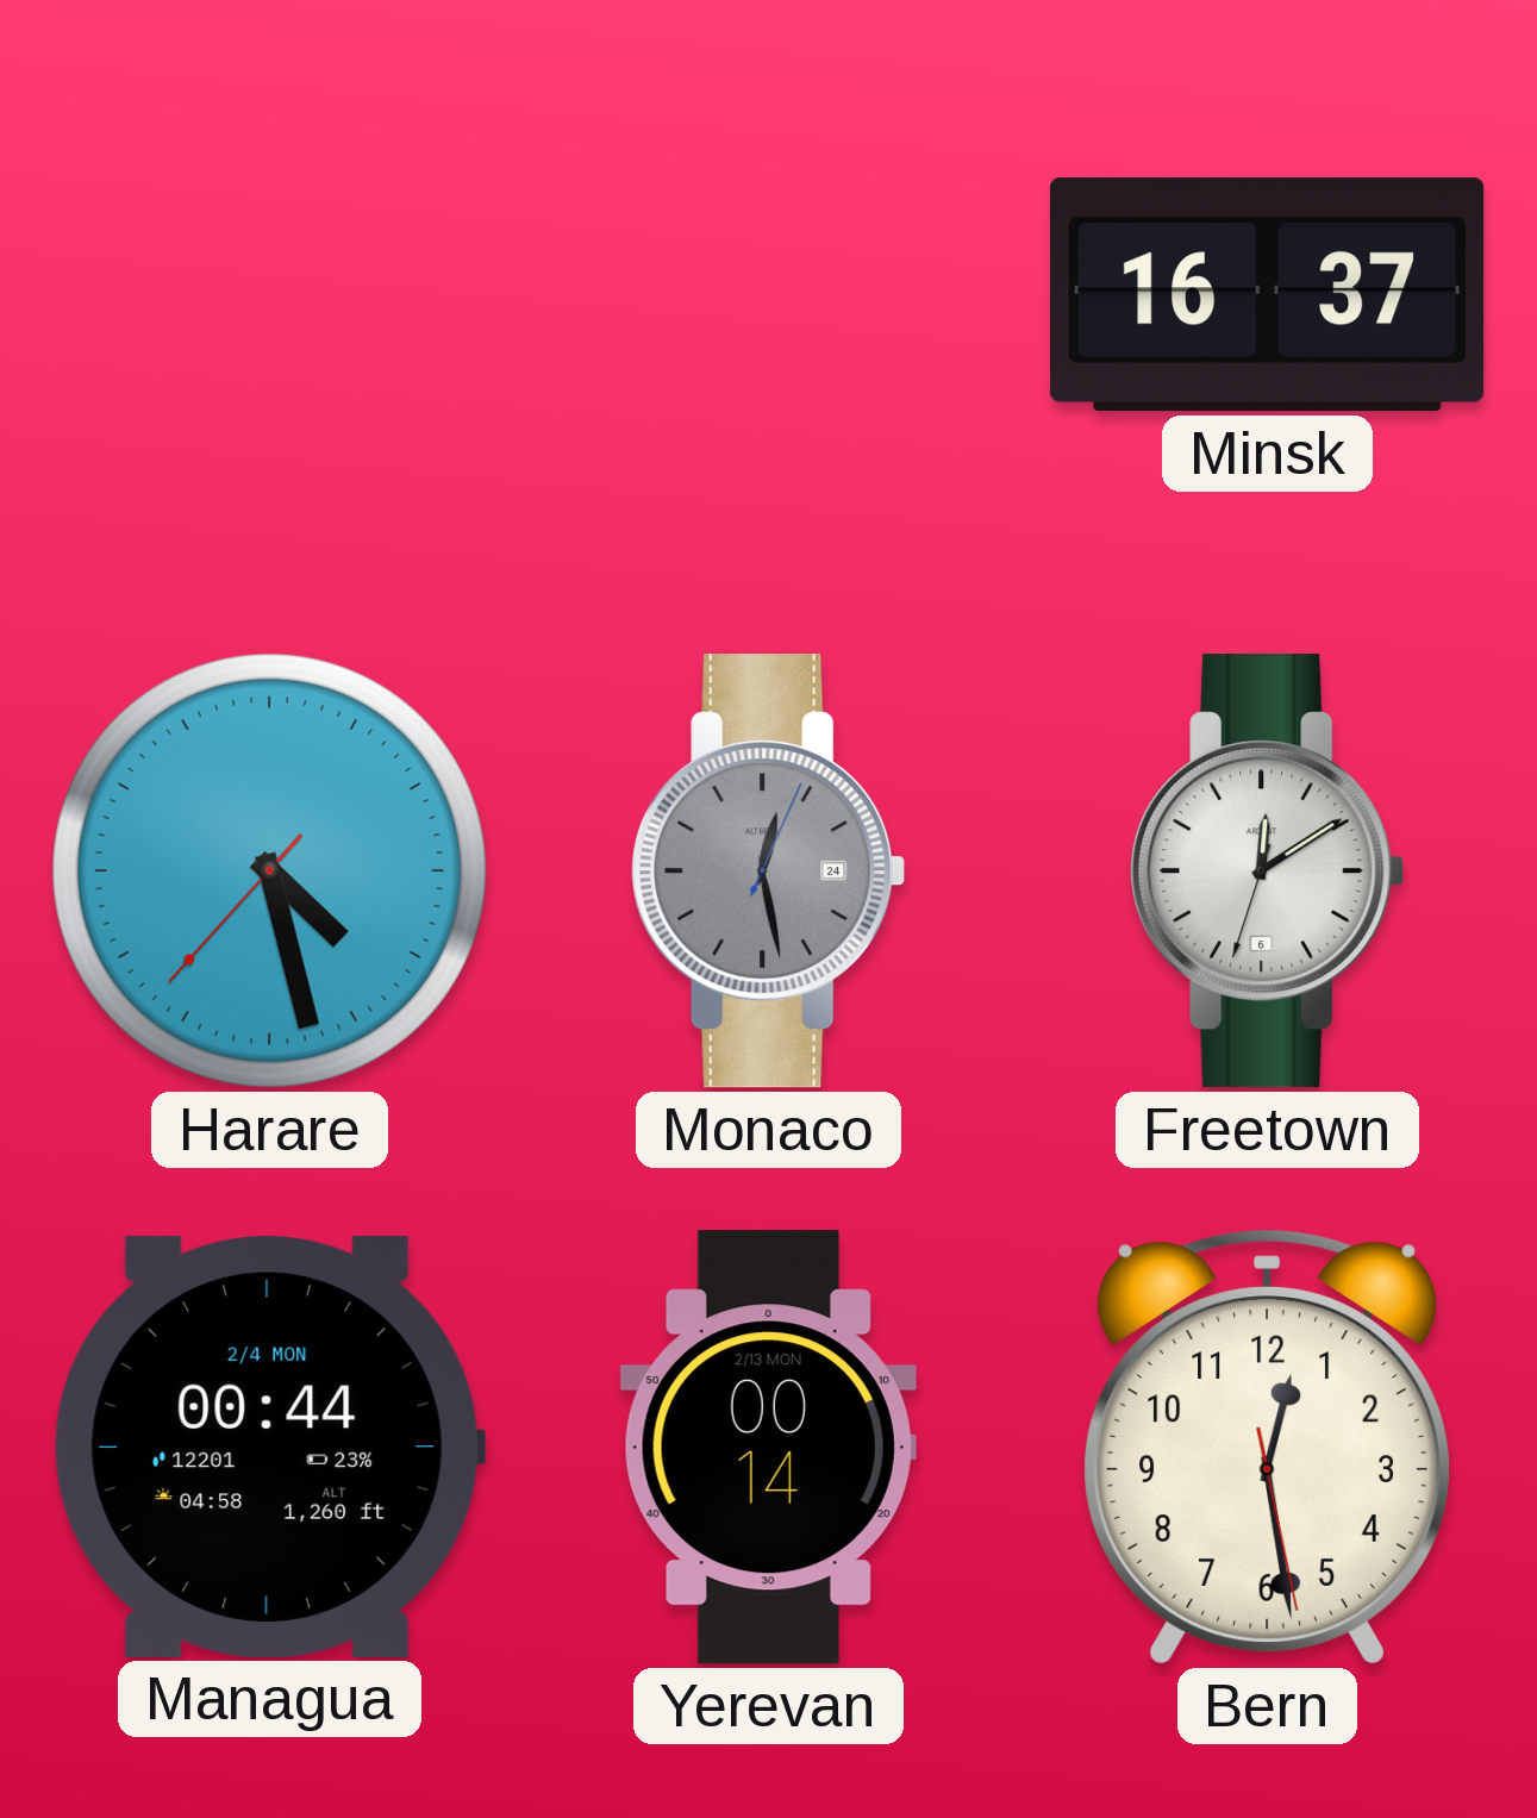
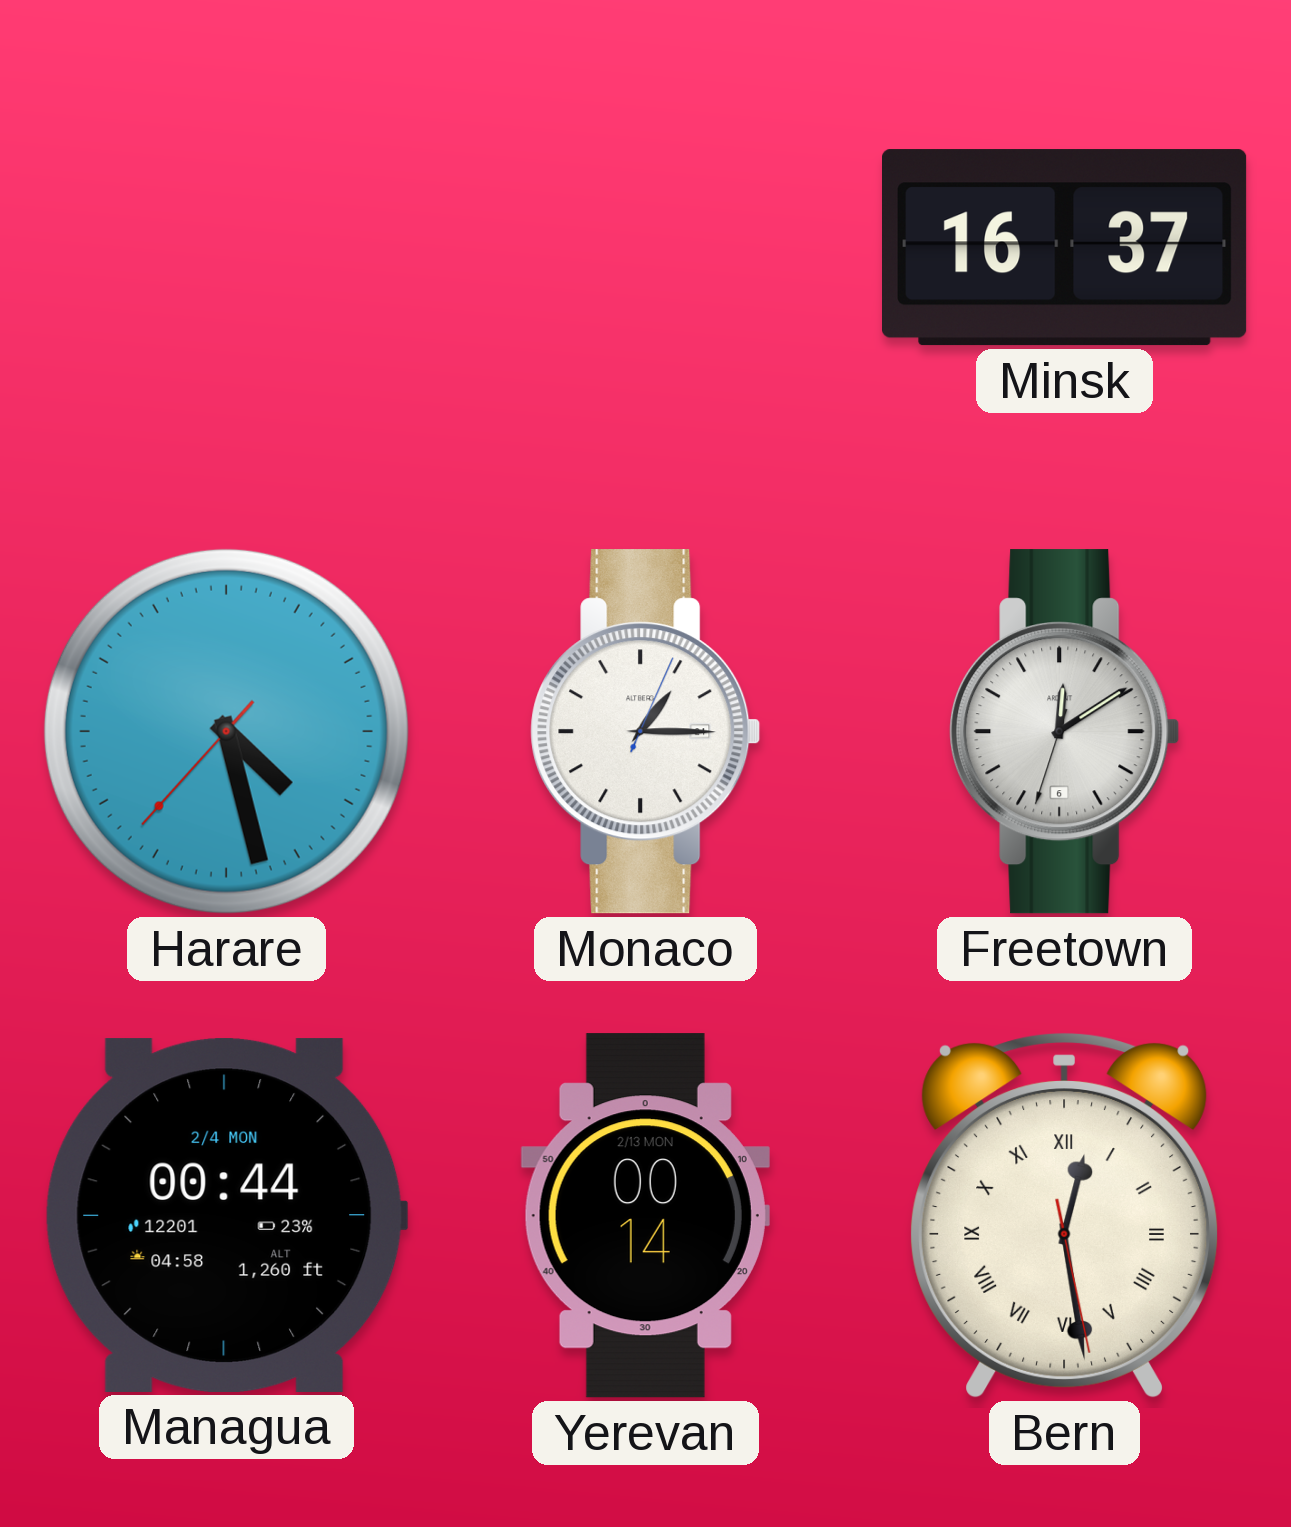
Monaco: 12:28 -> 1:15 (646, 732)
Monaco dial: grey -> white (646, 732)
Bern numerals: Arabic -> Roman (1064, 1215)
